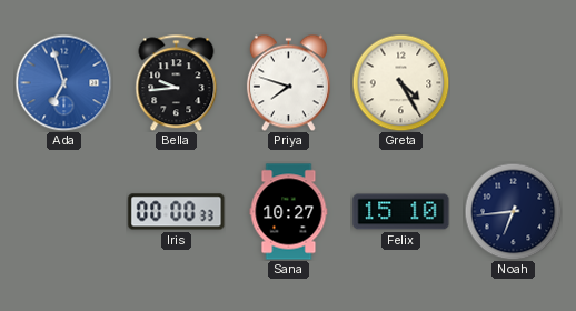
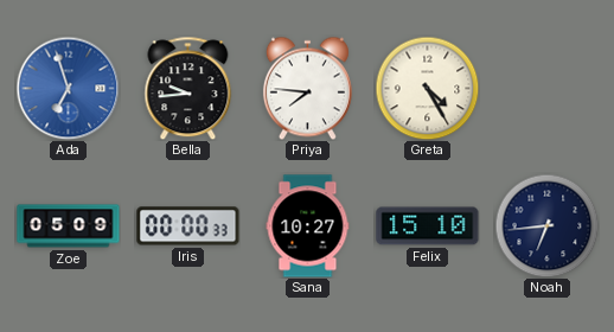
Priya: 7:48 -> 7:46 (307, 88)
Zoe: none -> 05:09 (69, 226)
